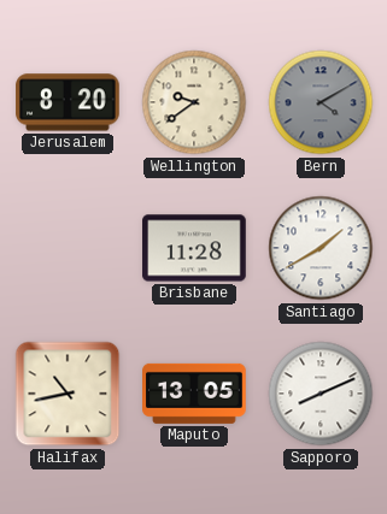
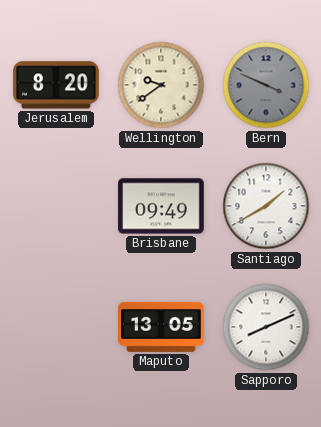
Bern: 4:10 -> 3:49 (266, 85)
Brisbane: 11:28 -> 09:49 (161, 206)
Halifax: 10:43 -> none (68, 394)
